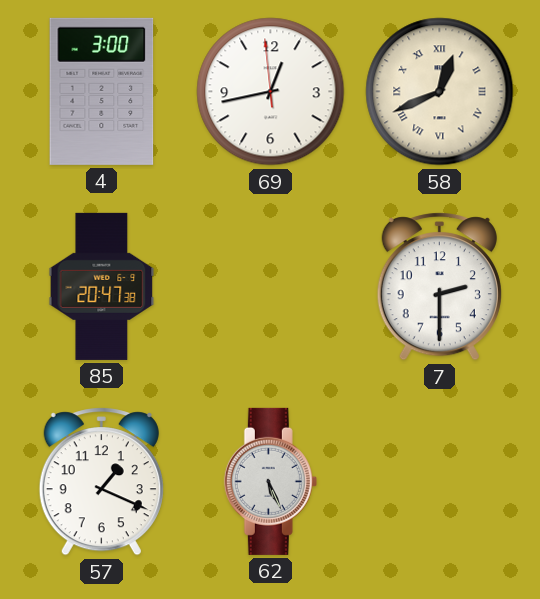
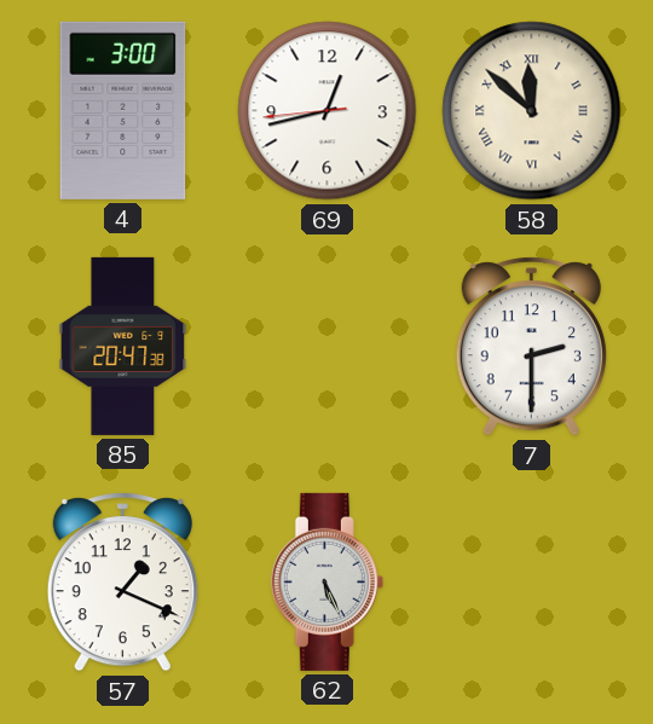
69: 12:42:59 -> 12:42:44 (328, 111)
58: 12:41 -> 11:52 (532, 111)
